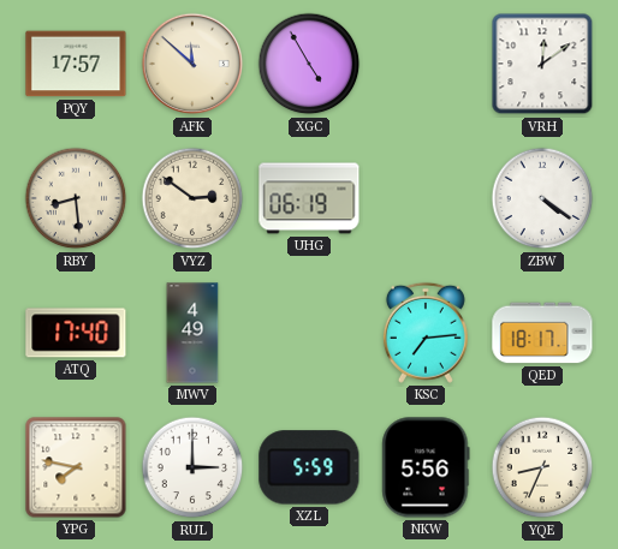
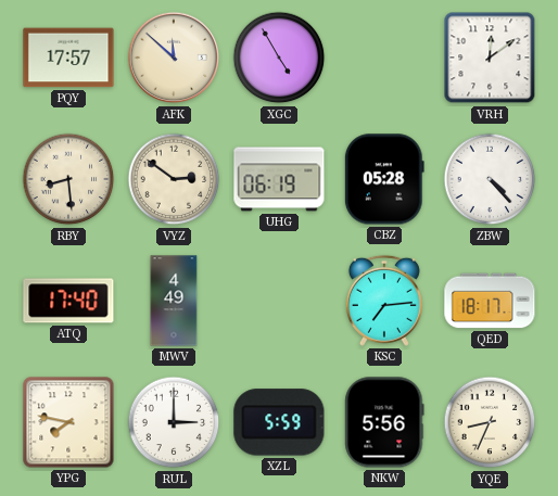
CBZ: none -> 05:28 (384, 179)
ZBW: 4:21 -> 4:23 (490, 179)
